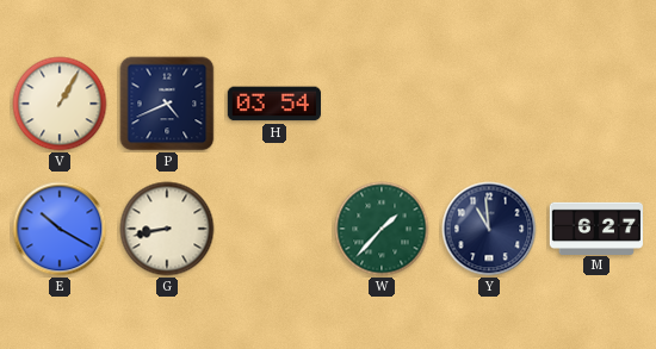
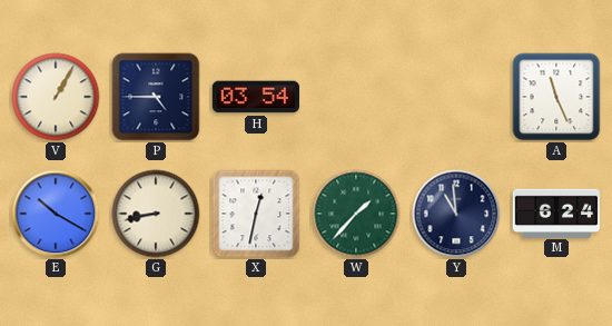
P: 4:41 -> 4:45 (156, 97)
A: none -> 11:26 (556, 97)
X: none -> 12:32 (256, 214)
M: 6:27 -> 6:24 (555, 213)
